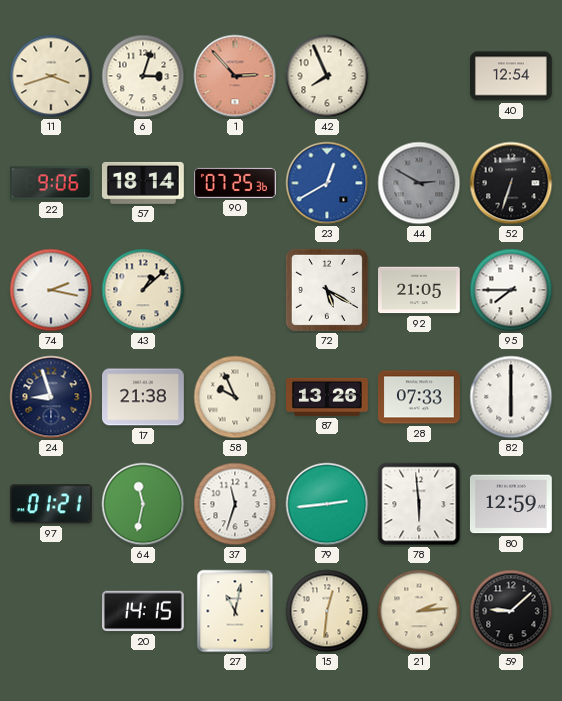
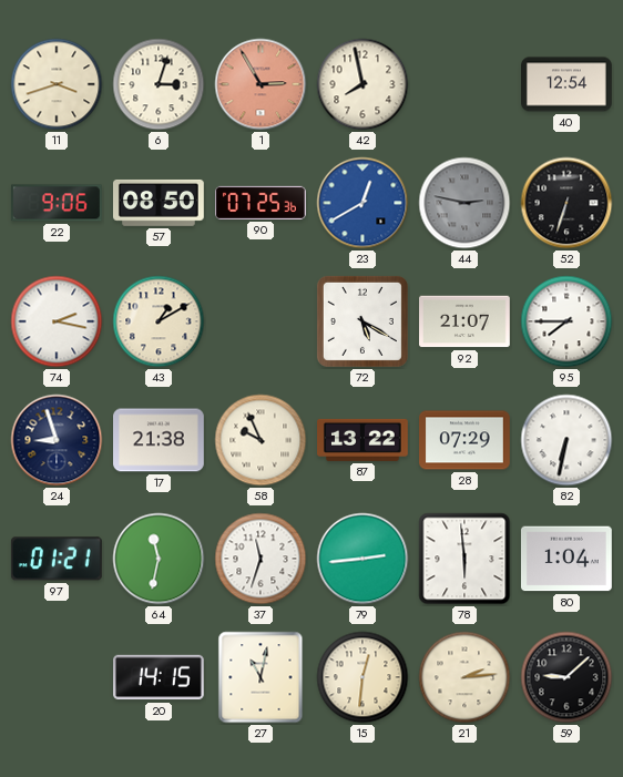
1: 2:53 -> 2:55 (261, 84)
42: 7:56 -> 7:58 (362, 84)
57: 18:14 -> 08:50 (159, 203)
44: 2:50 -> 2:47 (464, 203)
43: 1:08 -> 1:10 (159, 321)
92: 21:05 -> 21:07 (466, 321)
87: 13:26 -> 13:22 (364, 440)
28: 07:33 -> 07:29 (466, 440)
82: 6:00 -> 6:32 (566, 440)
80: 12:59 -> 1:04 (566, 559)
